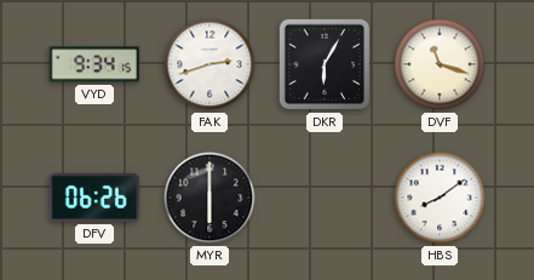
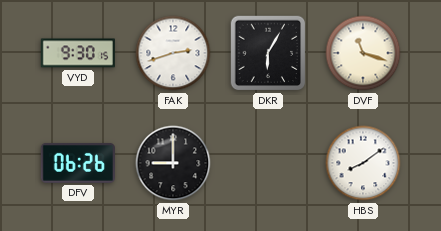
VYD: 9:34 -> 9:30 (78, 53)
MYR: 6:00 -> 9:00 (173, 163)
